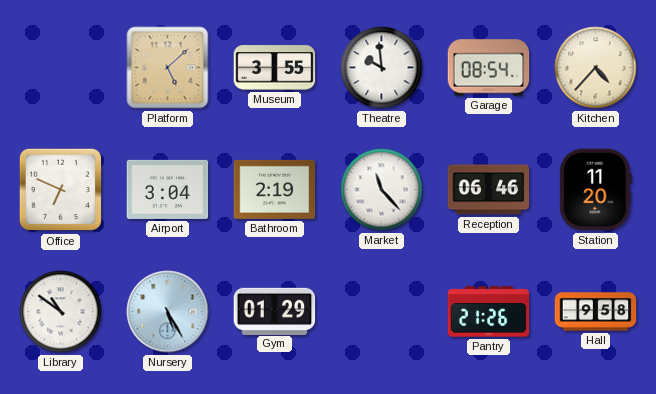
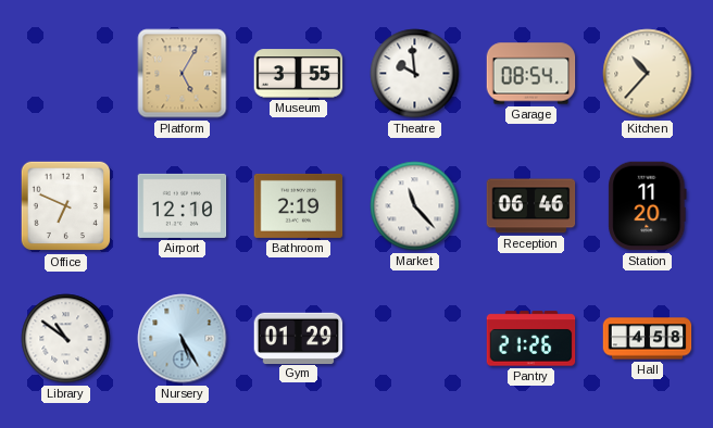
Platform: 5:08 -> 5:05 (183, 74)
Kitchen: 4:37 -> 10:37 (648, 74)
Airport: 3:04 -> 12:10 (183, 205)
Hall: 9:58 -> 4:58 (648, 339)
